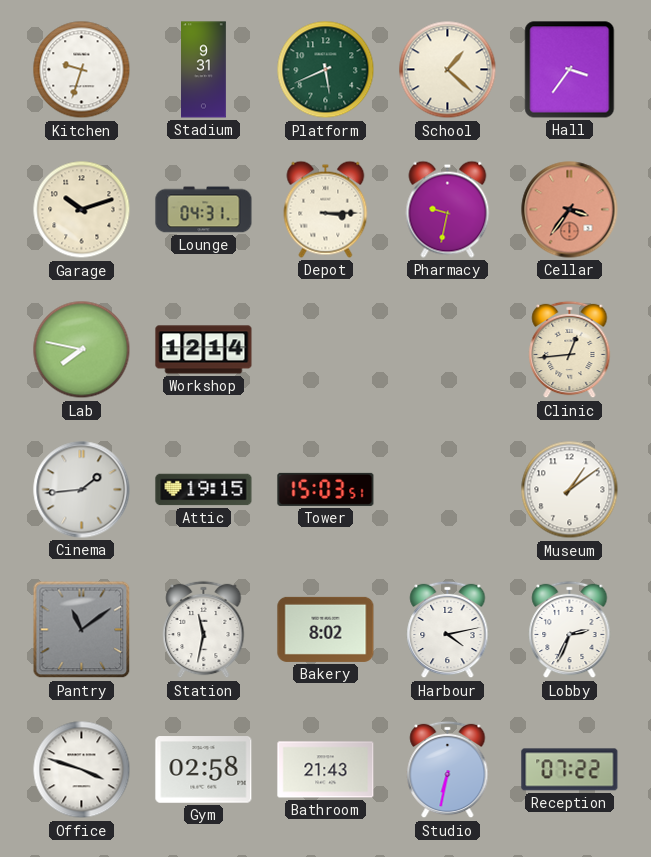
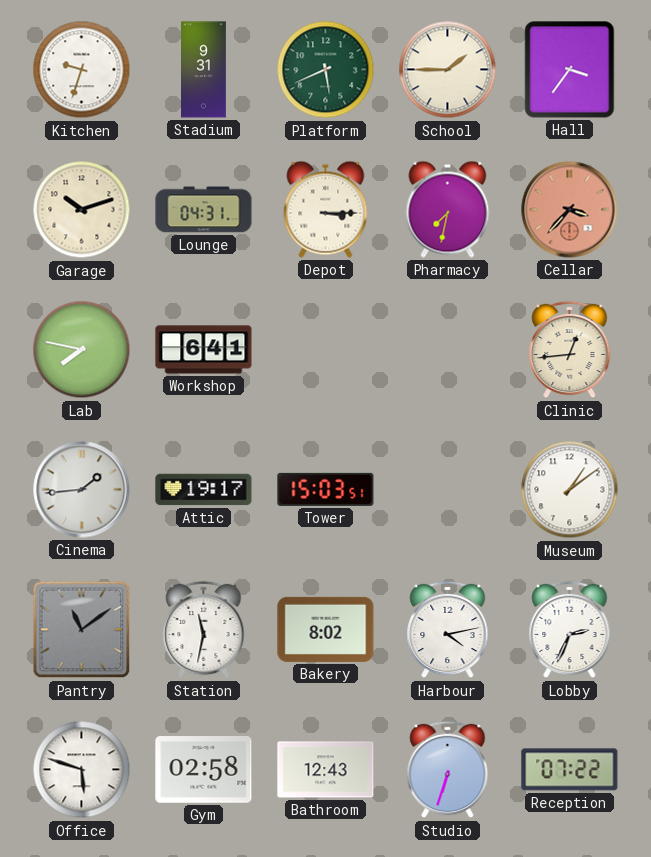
School: 1:22 -> 1:45 (448, 70)
Pharmacy: 9:32 -> 7:32 (448, 209)
Cellar: 3:36 -> 3:37 (570, 210)
Workshop: 12:14 -> 6:41 (204, 350)
Attic: 19:15 -> 19:17 (204, 490)
Office: 3:48 -> 5:48 (82, 770)
Bathroom: 21:43 -> 12:43 (326, 770)
Studio: 6:32 -> 6:33 (448, 770)
